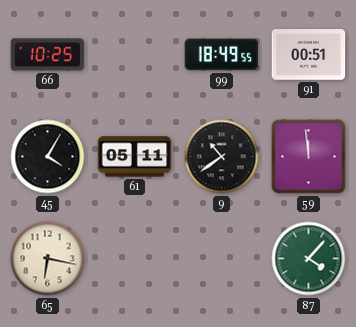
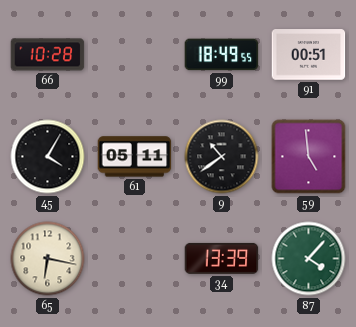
66: 10:25 -> 10:28 (48, 55)
59: 11:59 -> 4:59 (309, 157)
34: none -> 13:39 (222, 258)
